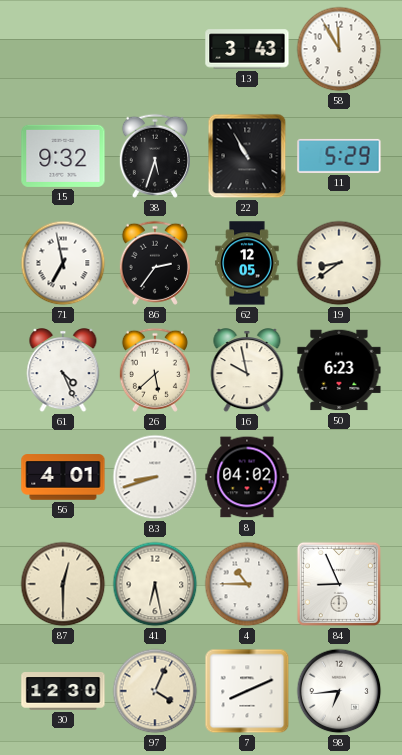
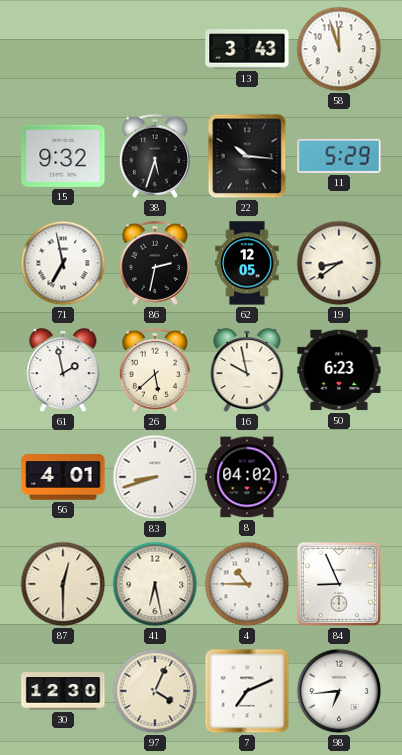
58: 11:55 -> 11:57 (339, 49)
22: 10:55 -> 10:16 (247, 156)
86: 2:36 -> 2:32 (155, 263)
61: 4:26 -> 1:58 (63, 371)
7: 8:11 -> 7:11 (247, 691)
